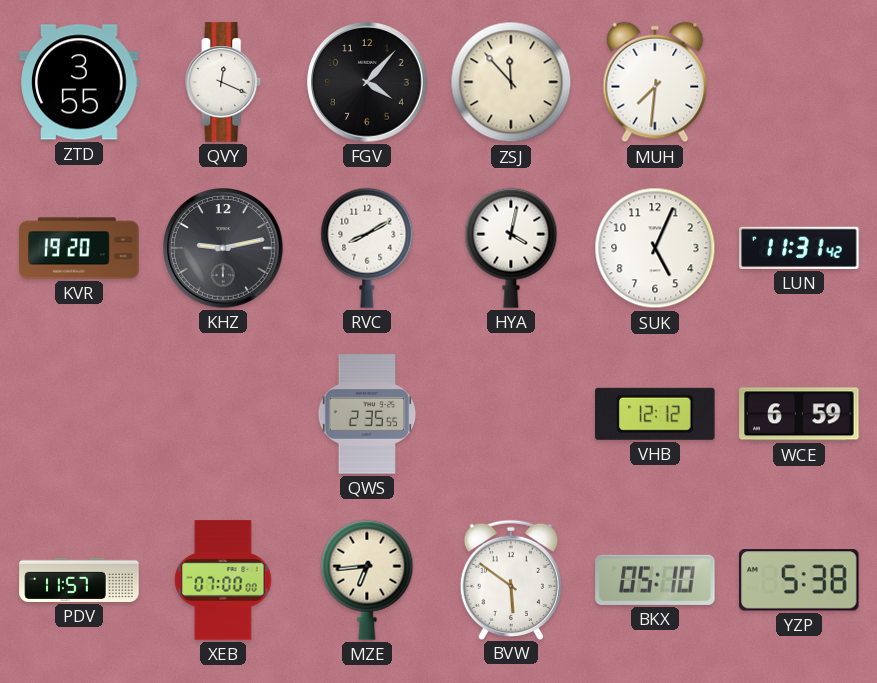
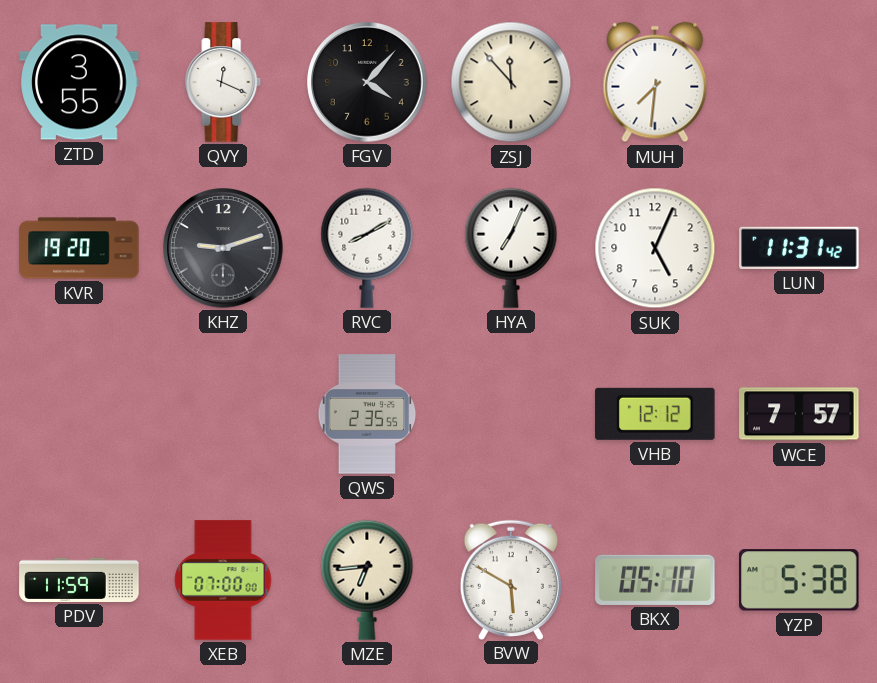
KHZ: 9:13 -> 9:12 (223, 248)
HYA: 4:02 -> 7:04 (511, 248)
WCE: 6:59 -> 7:57 (799, 414)
PDV: 11:57 -> 11:59 (79, 580)
BVW: 5:51 -> 5:50 (511, 579)
